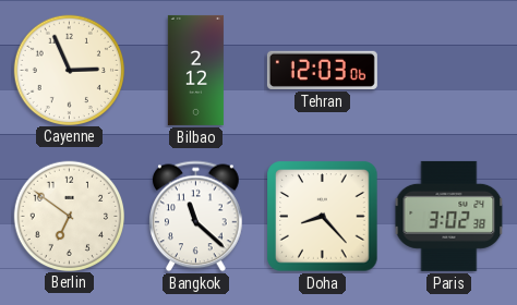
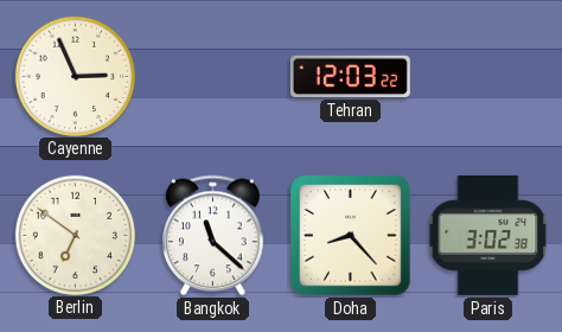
Bilbao: 2:12 -> none (195, 70)
Tehran: 12:03:06 -> 12:03:22 (350, 76)
